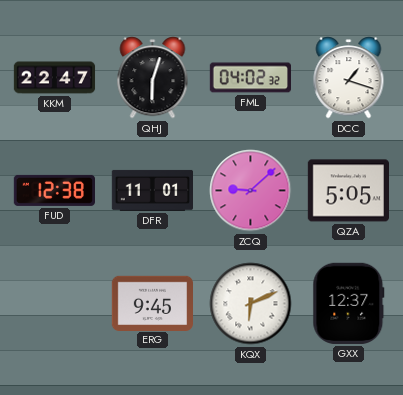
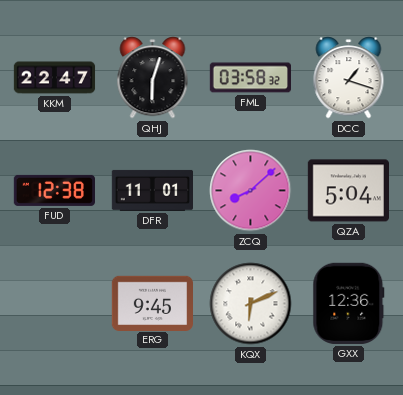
FML: 04:02 -> 03:58 (251, 78)
ZCQ: 9:08 -> 8:08 (251, 191)
QZA: 5:05 -> 5:04 (348, 191)
GXX: 12:37 -> 12:36 (349, 303)
